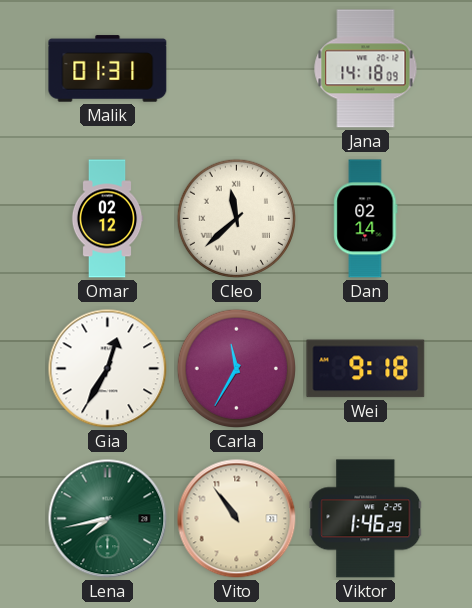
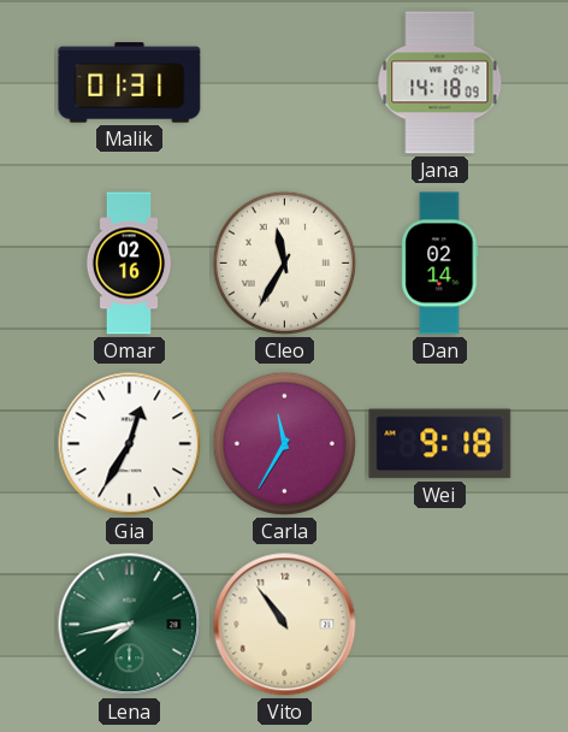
Omar: 02:12 -> 02:16 (129, 264)
Cleo: 11:38 -> 11:35 (284, 262)
Viktor: 1:46 -> none (366, 519)
